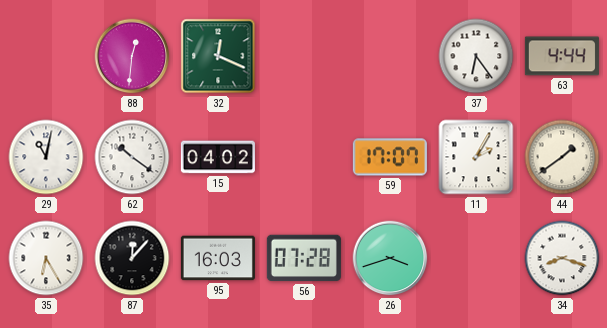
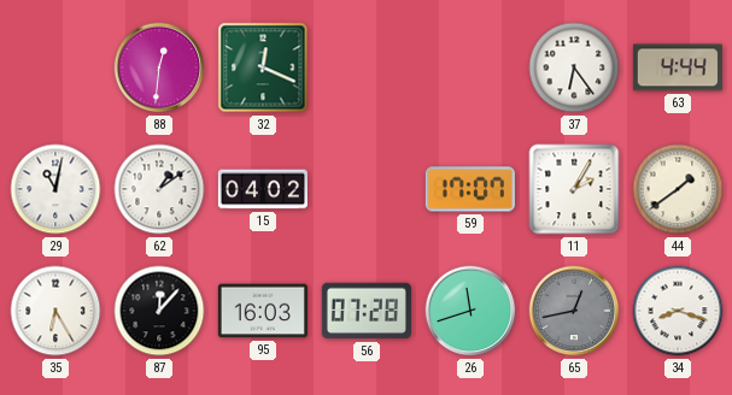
62: 10:21 -> 1:09 (159, 189)
26: 3:42 -> 11:42 (470, 311)
65: none -> 12:43 (574, 311)
